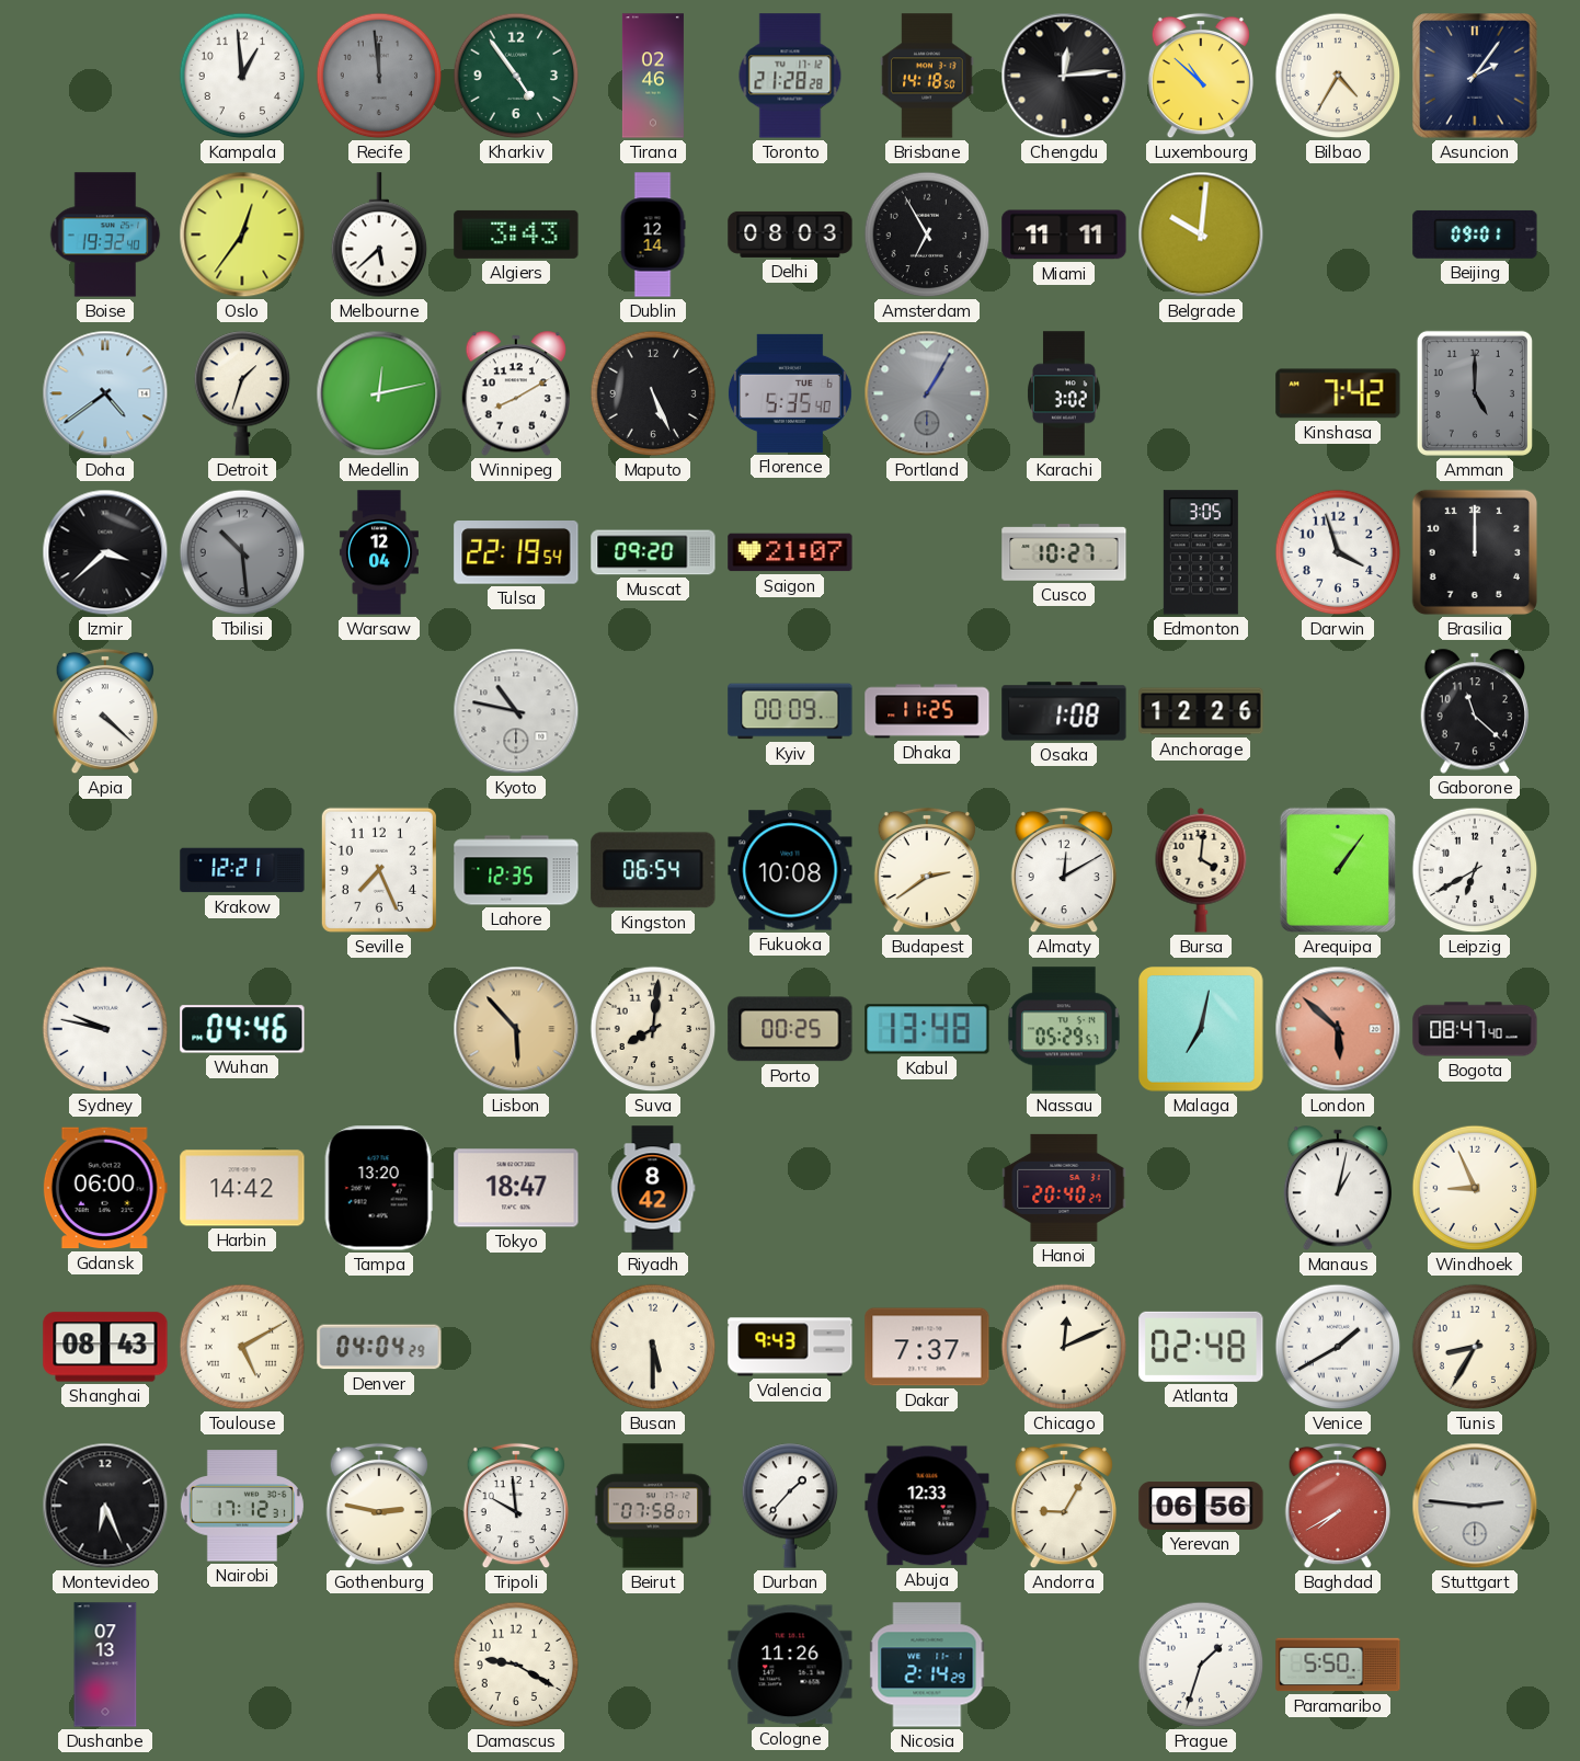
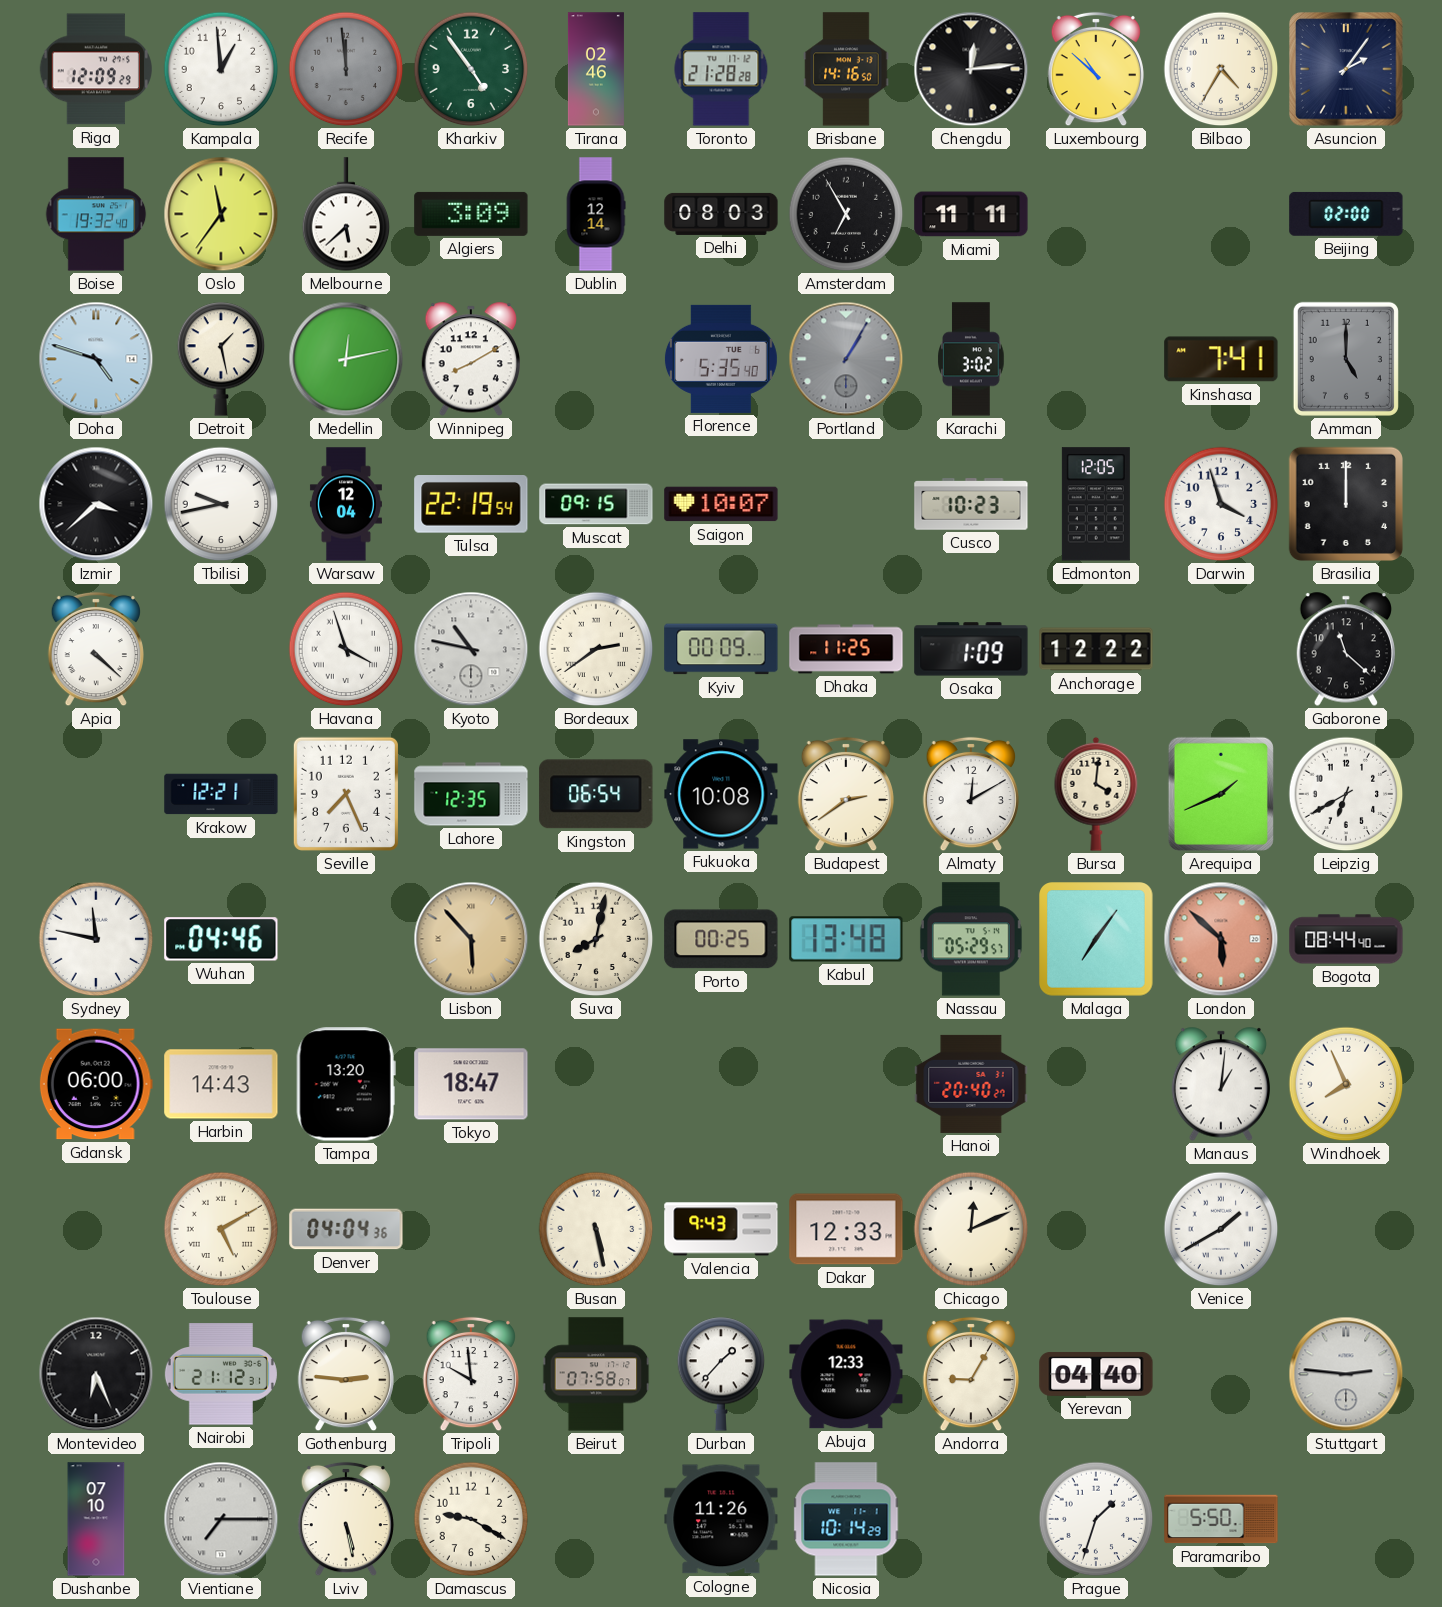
Riga: none -> 12:09 (95, 69)
Brisbane: 14:18 -> 14:16 (846, 69)
Oslo: 12:36 -> 11:36 (221, 214)
Algiers: 3:43 -> 3:09 (471, 214)
Belgrade: 10:01 -> none (1201, 235)
Beijing: 09:01 -> 02:00 (1346, 214)
Doha: 4:39 -> 4:48 (96, 359)
Detroit: 1:33 -> 1:28 (221, 359)
Maputo: 5:26 -> none (653, 393)
Kinshasa: 7:42 -> 7:41 (1221, 359)
Tbilisi: 10:29 -> 9:43 (221, 504)
Tbilisi dial: grey -> white (221, 504)
Muscat: 09:20 -> 09:15 (596, 504)
Saigon: 21:07 -> 10:07 (721, 504)
Cusco: 10:27 -> 10:23 (971, 504)
Edmonton: 3:05 -> 12:05 (1096, 504)
Havana: none -> 3:57 (346, 649)
Bordeaux: none -> 2:39 (596, 649)
Osaka: 1:08 -> 1:09 (971, 649)
Anchorage: 12:26 -> 12:22 (1096, 649)
Arequipa: 1:06 -> 1:41 (1221, 794)
Sydney: 9:47 -> 11:47 (96, 939)
Suva: 8:01 -> 8:02 (596, 939)
Malaga: 7:02 -> 7:06 (1096, 939)
Bogota: 08:47 -> 08:44 (1346, 939)
Harbin: 14:42 -> 14:43 (221, 1084)
Riyadh: 8:42 -> none (653, 1188)
Manaus: 1:02 -> 1:01 (1220, 1084)
Windhoek: 8:56 -> 7:56 (1346, 1084)
Shanghai: 08:43 -> none (105, 1347)
Denver: 04:04:29 -> 04:04:36 (346, 1229)
Busan: 5:30 -> 5:28 (596, 1229)
Dakar: 7:37 -> 12:33 (846, 1229)
Atlanta: 02:48 -> none (1201, 1347)
Tunis: 8:35 -> none (1475, 1347)
Nairobi: 17:12 -> 21:12 (221, 1374)
Gothenburg: 2:47 -> 2:46 (346, 1374)
Yerevan: 06:56 -> 04:40 (1096, 1374)
Baghdad: 7:40 -> none (1338, 1506)
Dushanbe: 07:13 -> 07:10 (96, 1519)
Vientiane: none -> 7:15 (221, 1519)
Lviv: none -> 5:28 (346, 1519)
Nicosia: 2:14 -> 10:14 (846, 1519)
